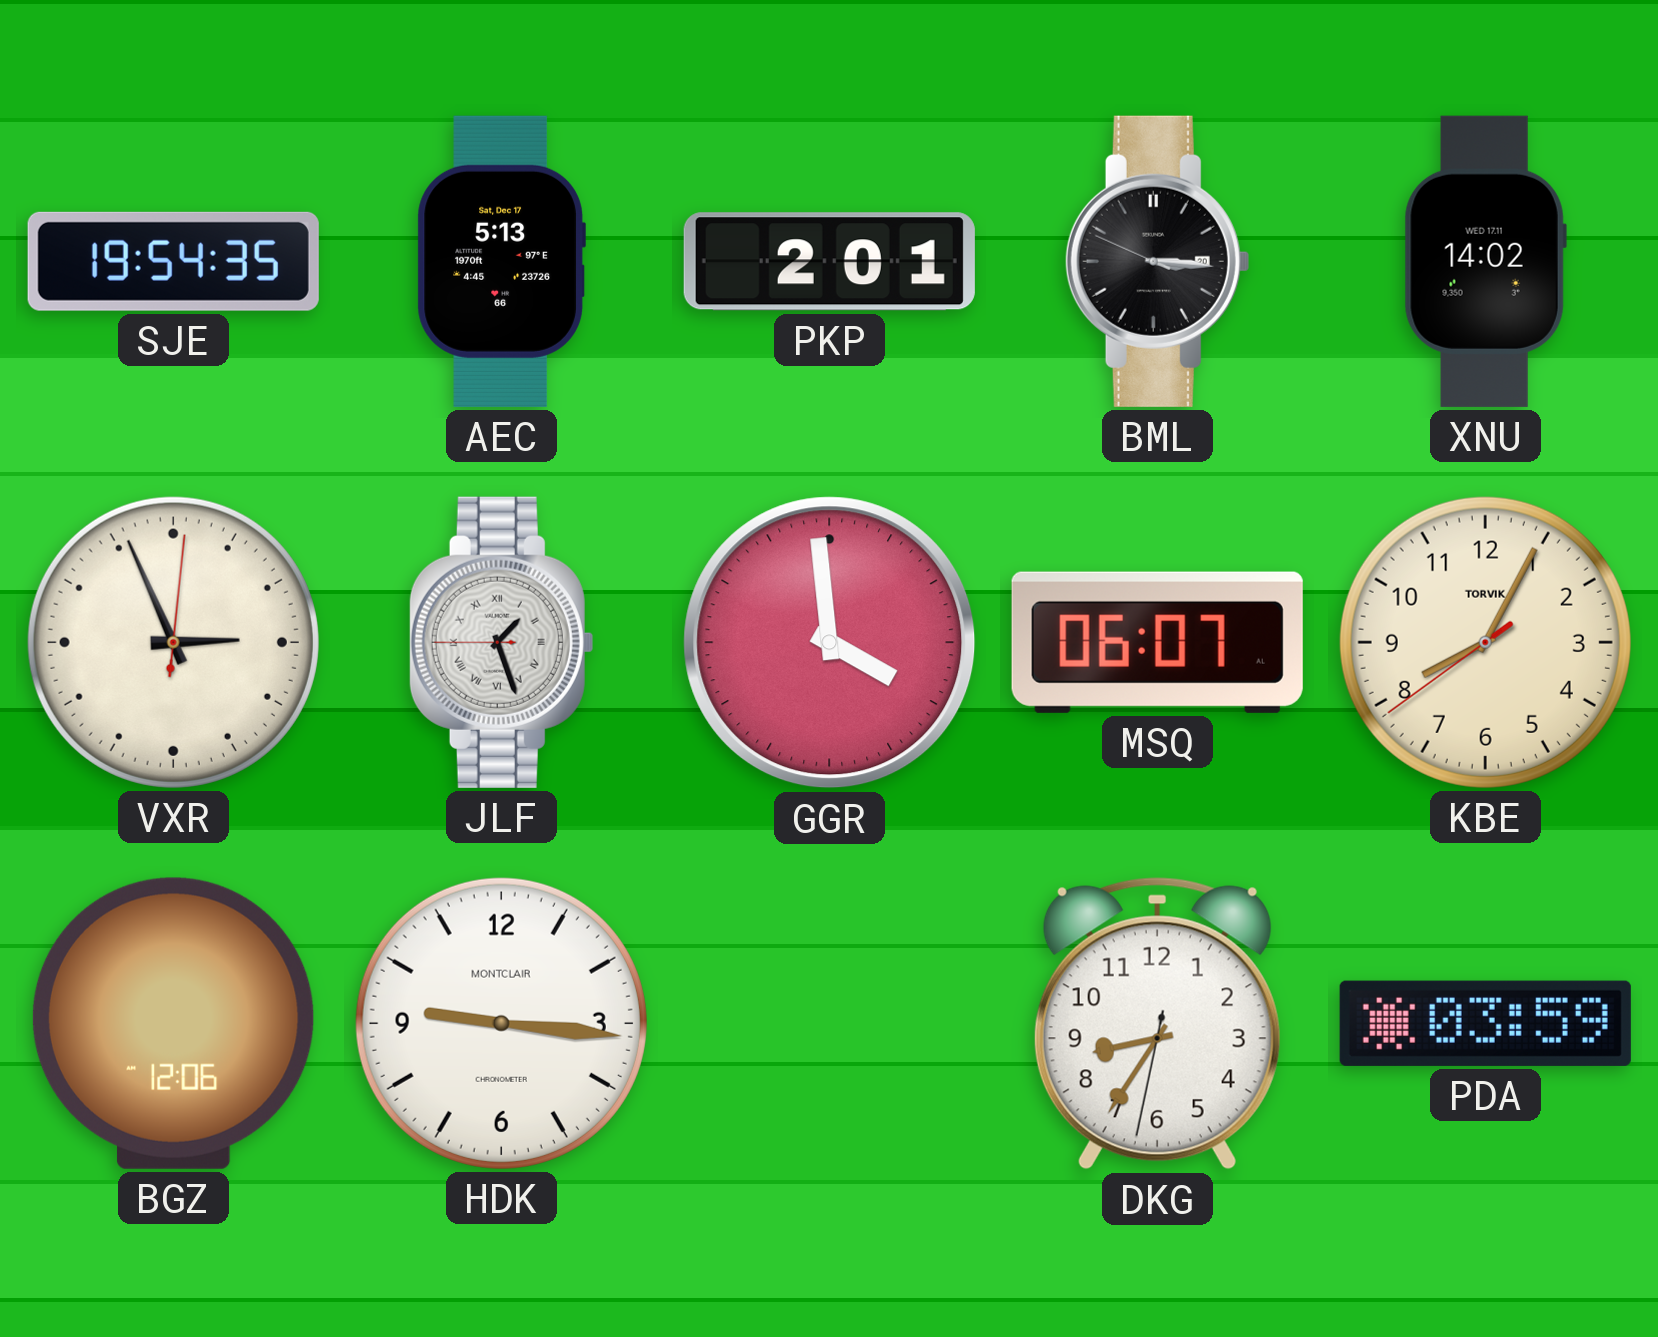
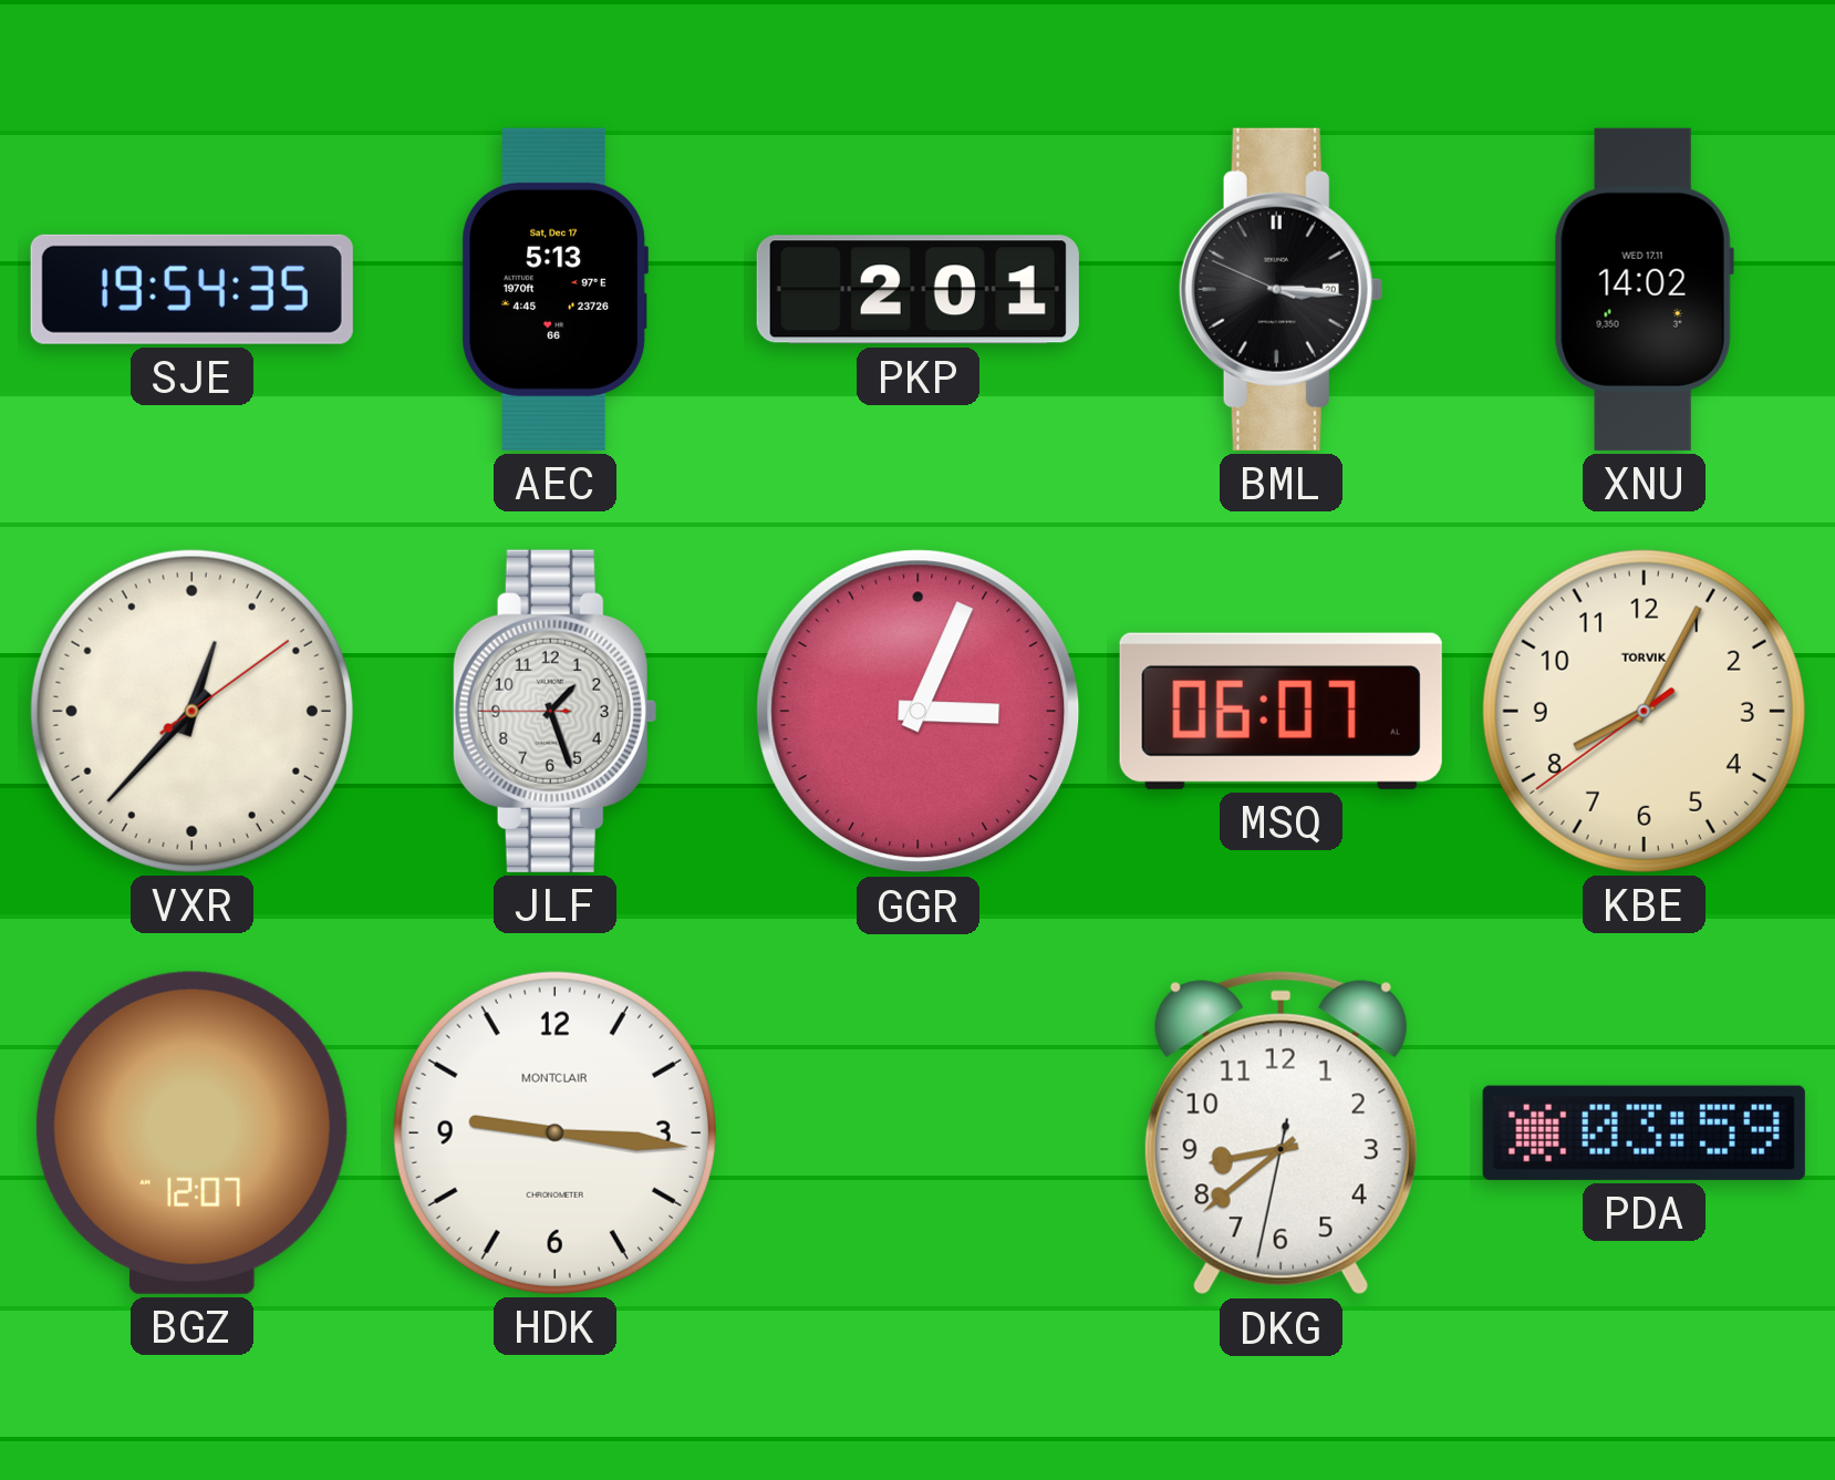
VXR: 2:56 -> 12:37 (191, 711)
JLF numerals: Roman -> Arabic (554, 711)
GGR: 3:59 -> 3:04 (919, 712)
BGZ: 12:06 -> 12:07 (191, 1132)
DKG: 8:35 -> 8:38 (1281, 1134)
